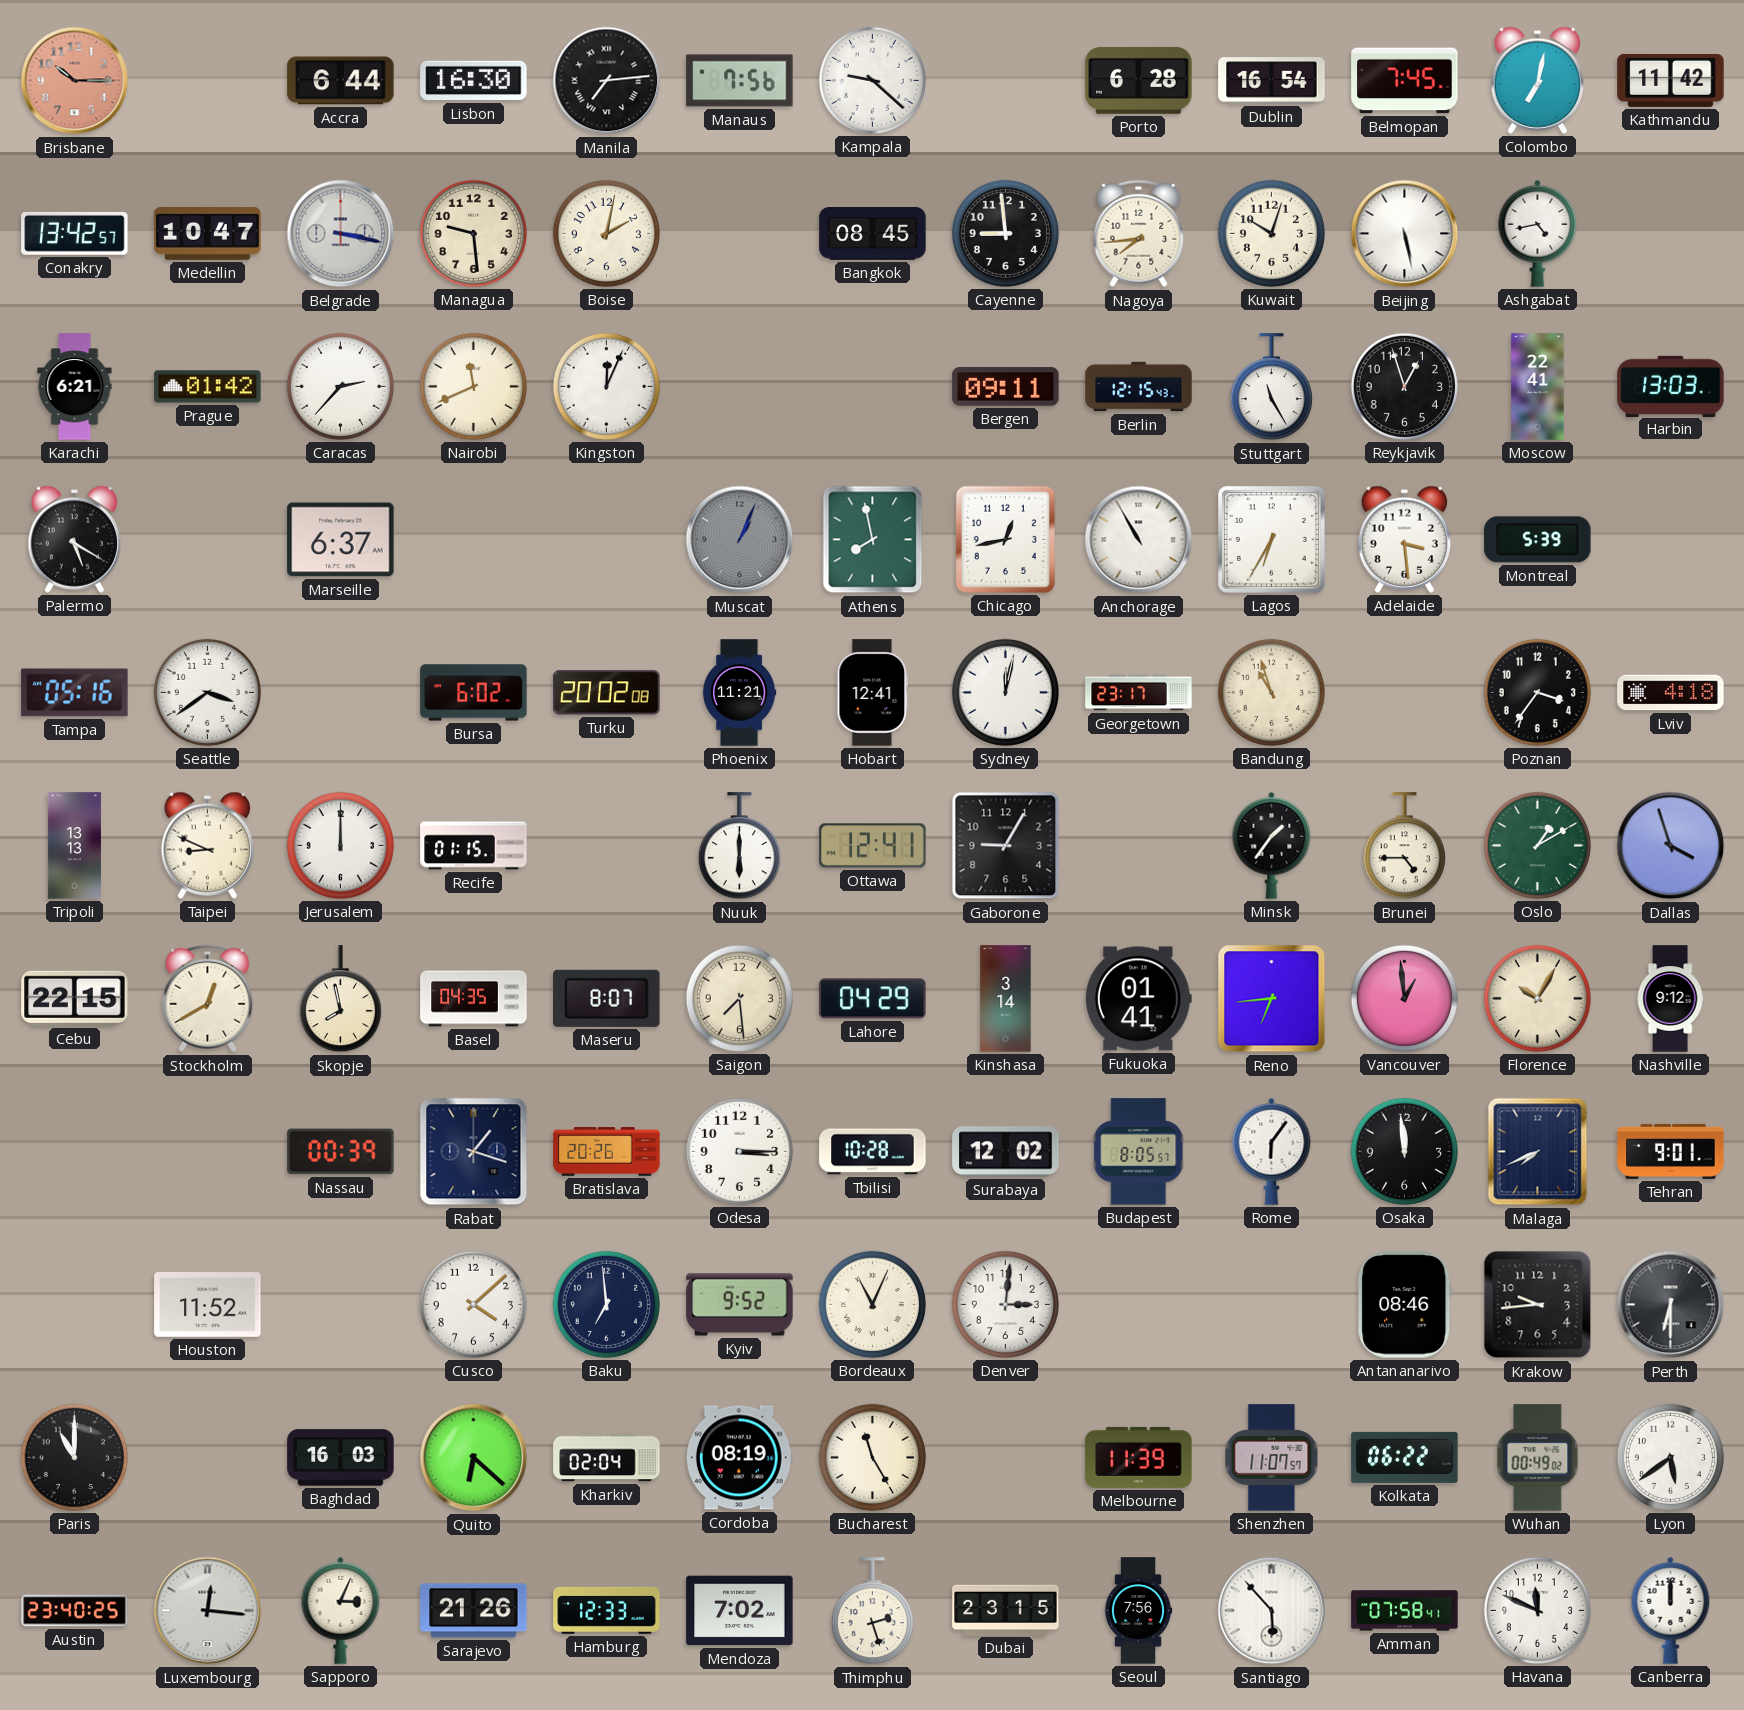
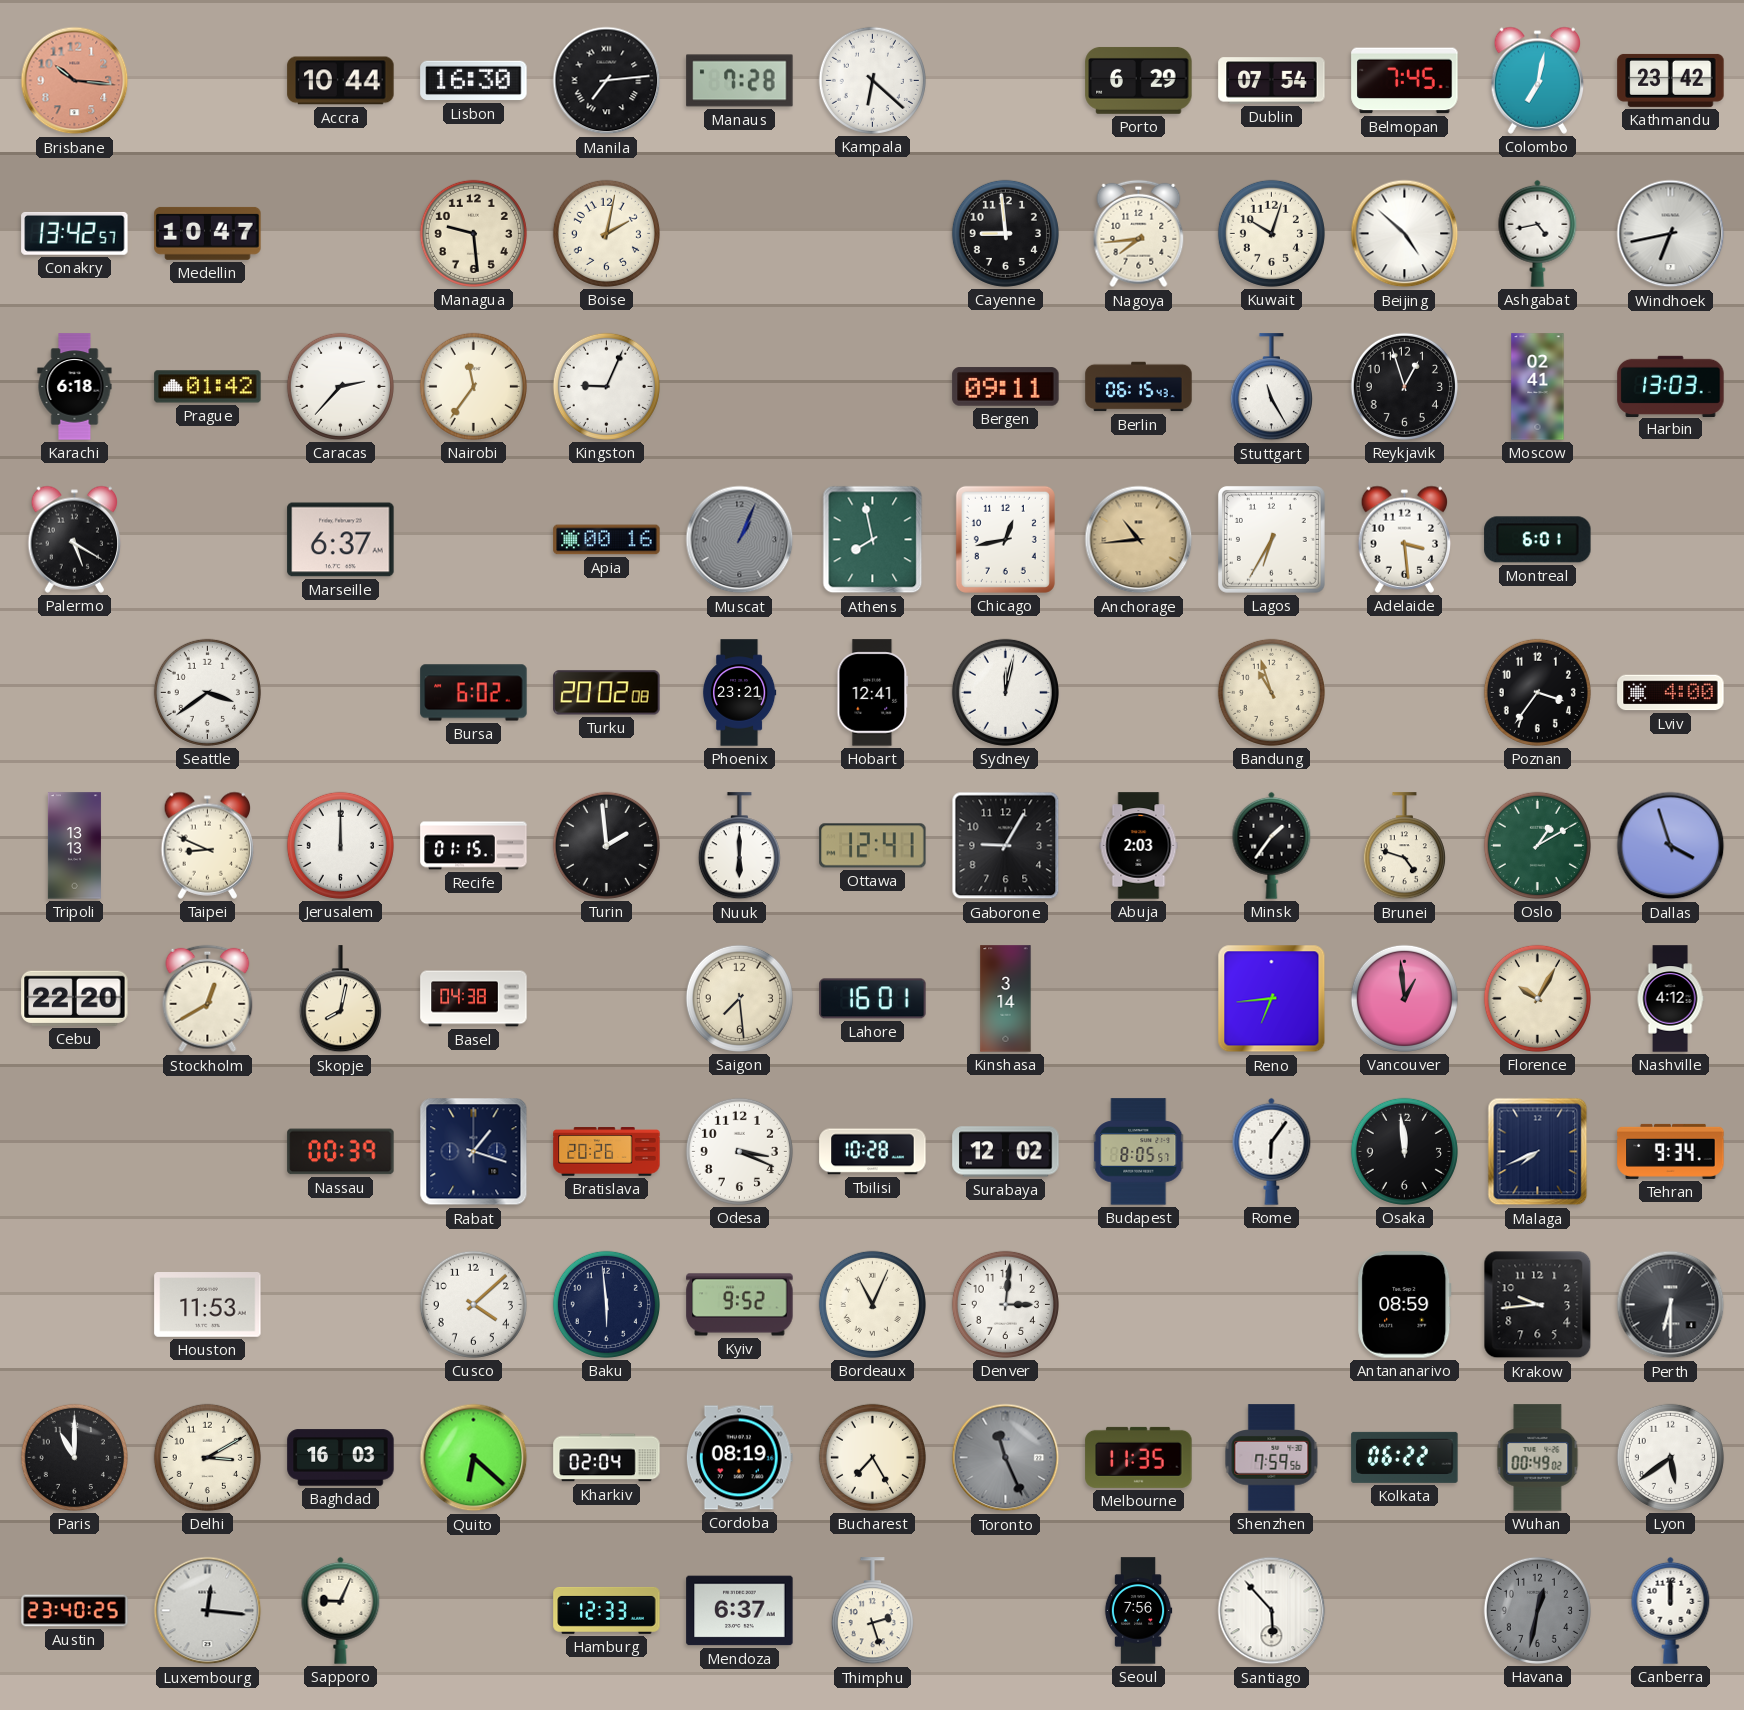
Brisbane: 10:15 -> 10:16 (75, 81)
Accra: 6:44 -> 10:44 (341, 81)
Manaus: 7:56 -> 7:28 (740, 81)
Kampala: 9:22 -> 6:22 (872, 80)
Porto: 6:28 -> 6:29 (1139, 80)
Dublin: 16:54 -> 07:54 (1272, 81)
Kathmandu: 11:42 -> 23:42 (1671, 80)
Belgrade: 3:17 -> none (341, 234)
Bangkok: 08:45 -> none (873, 234)
Beijing: 5:28 -> 4:52 (1405, 234)
Windhoek: none -> 6:43 (1671, 234)
Karachi: 6:21 -> 6:18 (75, 387)
Nairobi: 11:41 -> 11:36 (473, 386)
Kingston: 12:04 -> 9:04 (606, 386)
Berlin: 12:15 -> 06:15 (1139, 387)
Moscow: 22:41 -> 02:41 (1538, 387)
Apia: none -> 00:16 (607, 540)
Anchorage: 10:55 -> 10:44 (1139, 540)
Anchorage dial: white -> champagne (1139, 540)
Montreal: 5:39 -> 6:01 (1538, 540)
Tampa: 05:16 -> none (75, 693)
Phoenix: 11:21 -> 23:21 (739, 693)
Georgetown: 23:17 -> none (1139, 693)
Lviv: 4:18 -> 4:00 (1671, 693)
Turin: none -> 1:59 (606, 845)
Abuja: none -> 2:03 (1139, 846)
Brunei: 4:45 -> 4:48 (1404, 846)
Cebu: 22:15 -> 22:20 (75, 998)
Skopje: 7:58 -> 8:02 (340, 999)
Basel: 04:35 -> 04:38 (474, 999)
Maseru: 8:07 -> none (607, 998)
Lahore: 04:29 -> 16:01 (873, 999)
Fukuoka: 01:41 -> none (1138, 999)
Nashville: 9:12 -> 4:12 (1670, 999)
Odesa: 3:15 -> 3:19 (739, 1151)
Tehran: 9:01 -> 9:34 (1671, 1151)
Houston: 11:52 -> 11:53 (208, 1305)
Baku: 6:59 -> 5:59 (606, 1304)
Antananarivo: 08:46 -> 08:59 (1405, 1305)
Delhi: none -> 3:10 (207, 1457)
Bucharest: 11:25 -> 7:25 (872, 1457)
Toronto: none -> 11:26 (1006, 1458)
Melbourne: 11:39 -> 11:35 (1139, 1457)
Shenzhen: 11:07 -> 7:59 (1272, 1458)
Sapporo: 3:04 -> 9:04 (341, 1610)
Sarajevo: 21:26 -> none (474, 1611)
Mendoza: 7:02 -> 6:37 (740, 1611)
Dubai: 23:15 -> none (1006, 1610)
Amman: 07:58 -> none (1405, 1611)
Havana: 11:49 -> 12:32 (1537, 1610)
Havana dial: white -> grey (1537, 1610)
